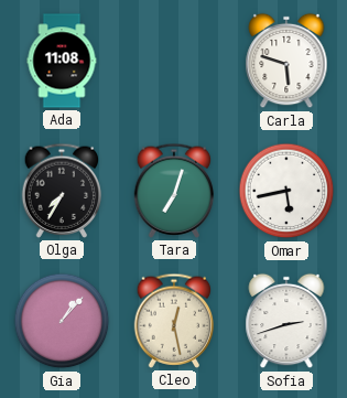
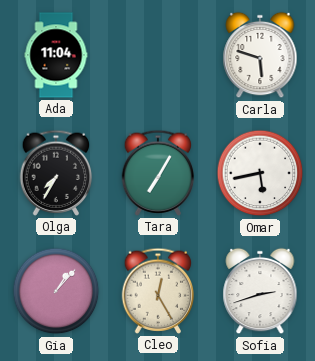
Ada: 11:08 -> 11:04 (56, 55)
Tara: 7:03 -> 7:05 (158, 173)
Cleo: 12:28 -> 12:25 (158, 291)
